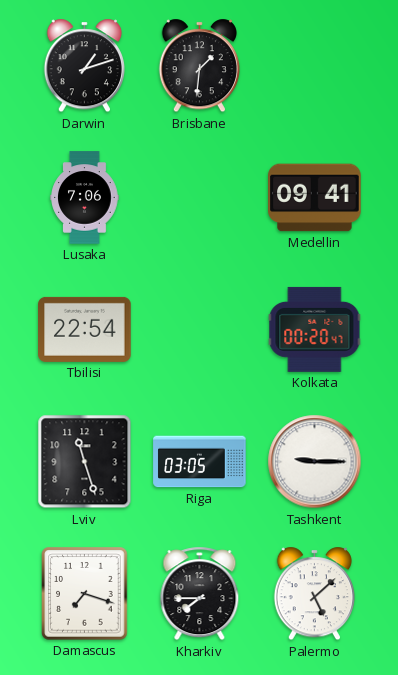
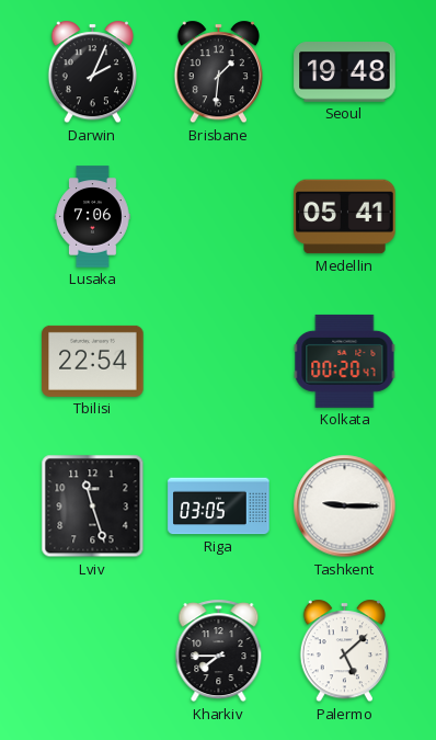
Darwin: 1:12 -> 2:04 (92, 72)
Seoul: none -> 19:48 (345, 72)
Medellin: 09:41 -> 05:41 (345, 217)
Damascus: 7:18 -> none (85, 594)
